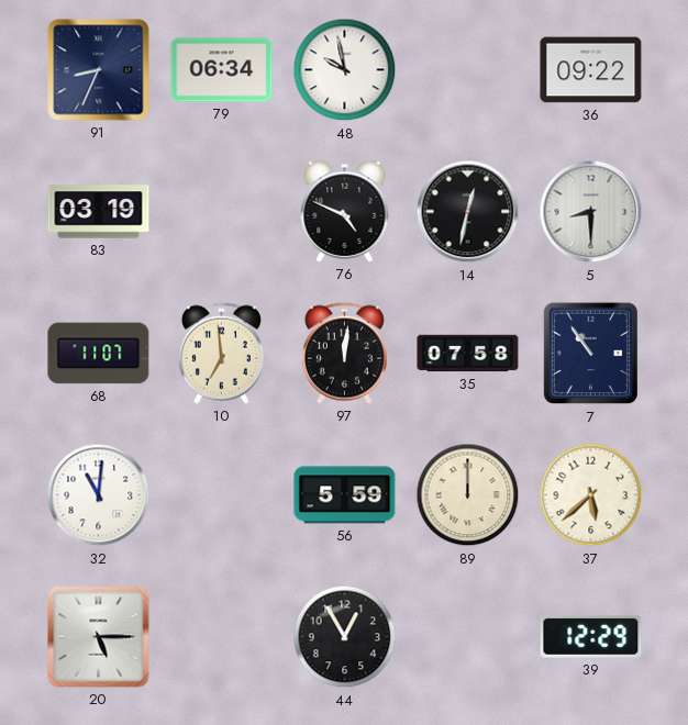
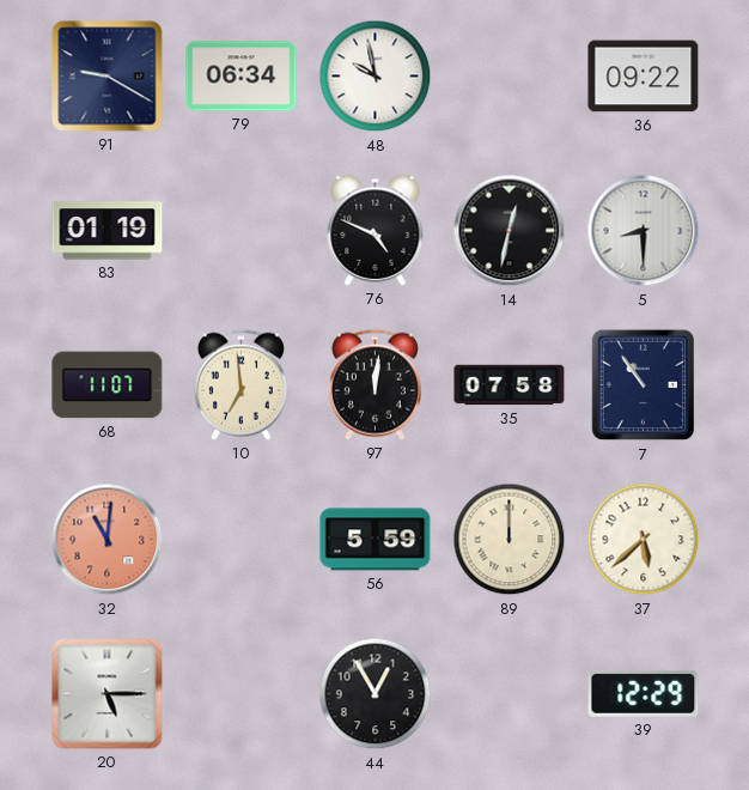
91: 8:34 -> 9:20 (108, 77)
83: 03:19 -> 01:19 (108, 231)
32 dial: white -> salmon (108, 540)
